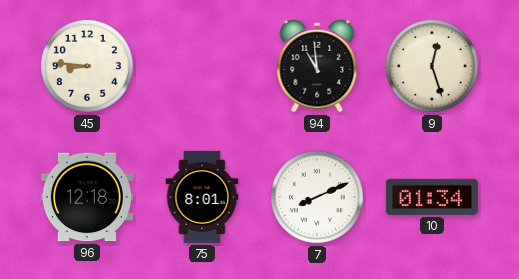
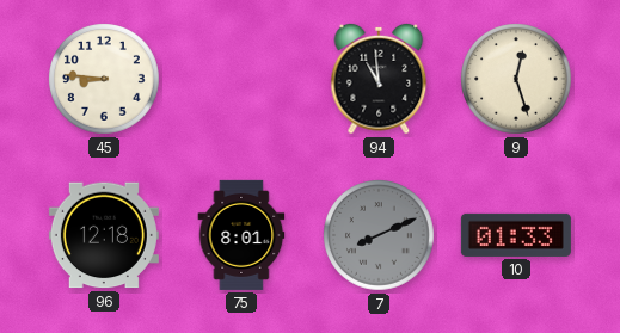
7 dial: white -> grey (380, 236)
10: 01:34 -> 01:33 (516, 235)
